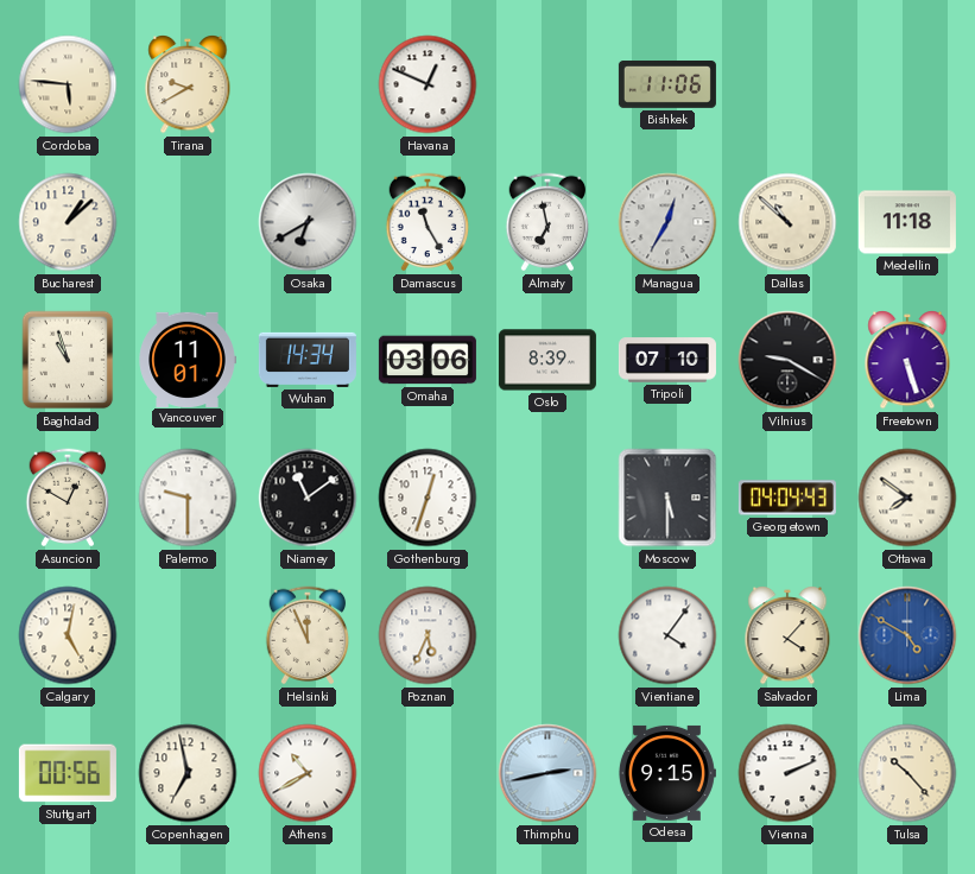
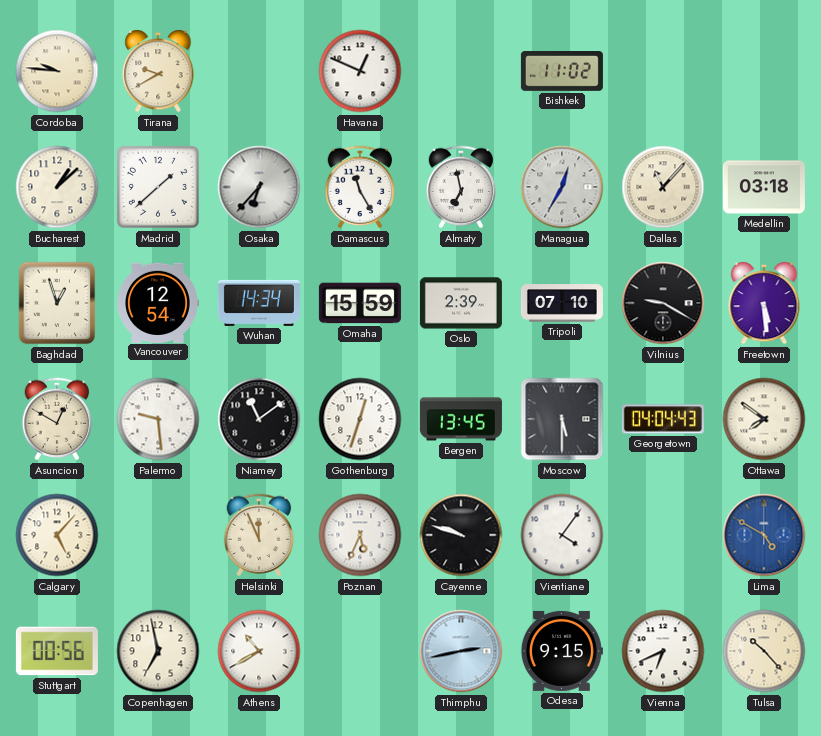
Cordoba: 5:46 -> 9:46 (57, 71)
Bishkek: 11:06 -> 11:02 (562, 72)
Madrid: none -> 1:38 (158, 187)
Osaka: 6:40 -> 6:37 (259, 187)
Dallas: 10:52 -> 11:07 (663, 187)
Medellin: 11:18 -> 03:18 (764, 187)
Baghdad: 10:57 -> 12:57 (57, 303)
Vancouver: 11:01 -> 12:54 (158, 302)
Omaha: 03:06 -> 15:59 (360, 303)
Oslo: 8:39 -> 2:39 (461, 303)
Freetown: 5:27 -> 5:29 (764, 304)
Palermo: 9:30 -> 9:29 (158, 419)
Bergen: none -> 13:45 (461, 419)
Calgary: 5:02 -> 5:07 (57, 535)
Cayenne: none -> 9:48 (461, 535)
Salvador: 4:07 -> none (787, 636)
Vienna: 2:11 -> 6:41 (663, 651)
